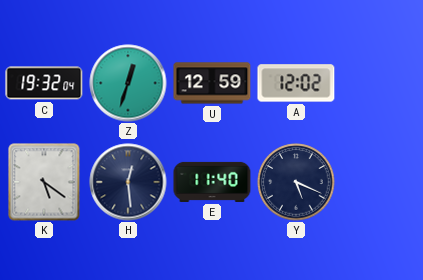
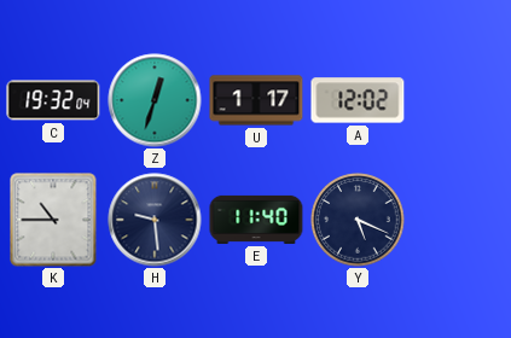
U: 12:59 -> 1:17 (256, 100)
K: 5:21 -> 10:45 (53, 220)
H: 12:29 -> 9:29 (155, 220)
